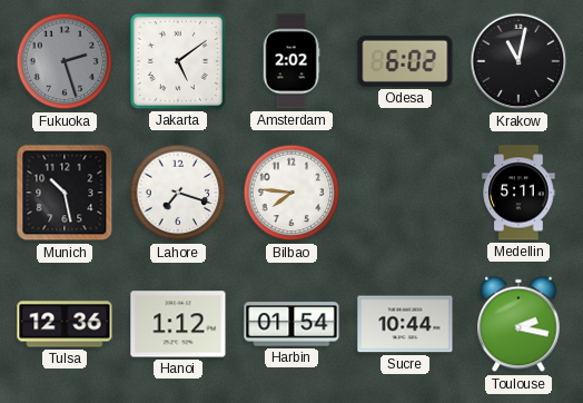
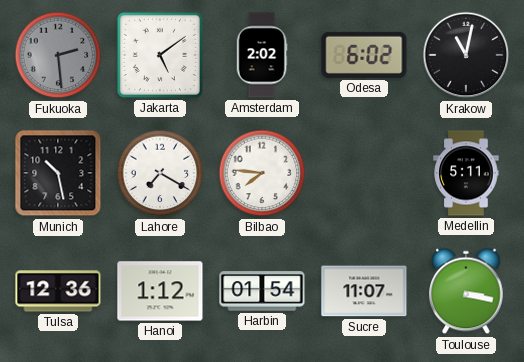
Fukuoka: 2:27 -> 2:29 (58, 55)
Lahore: 7:18 -> 7:20 (160, 173)
Sucre: 10:44 -> 11:07 (364, 291)
Toulouse: 2:17 -> 3:17 (466, 291)
